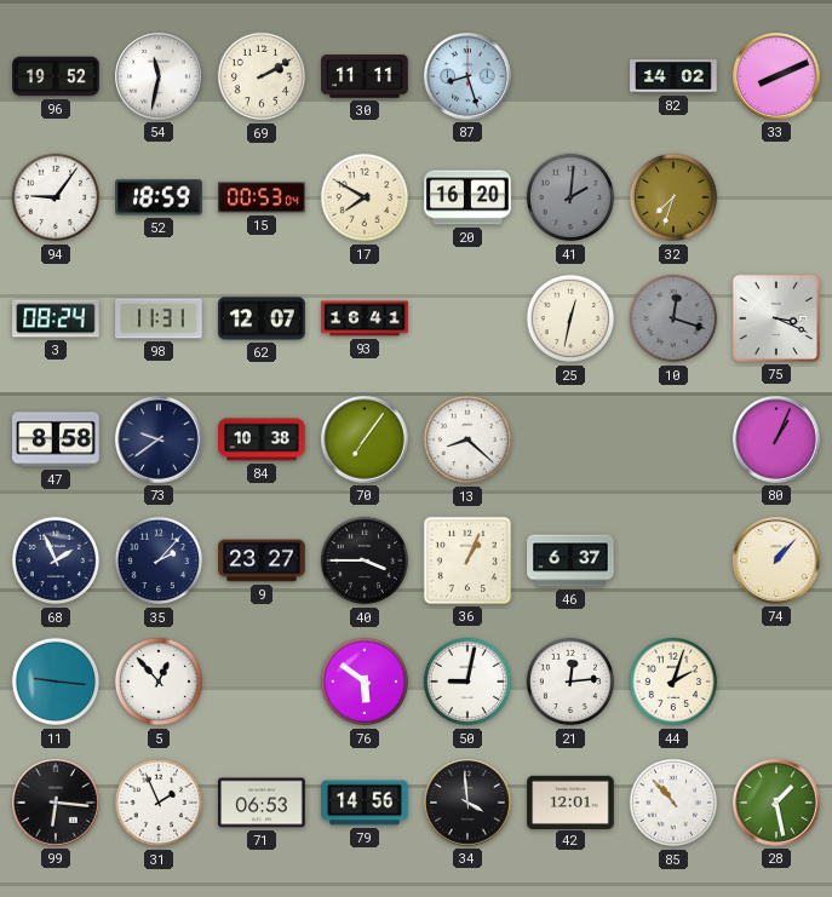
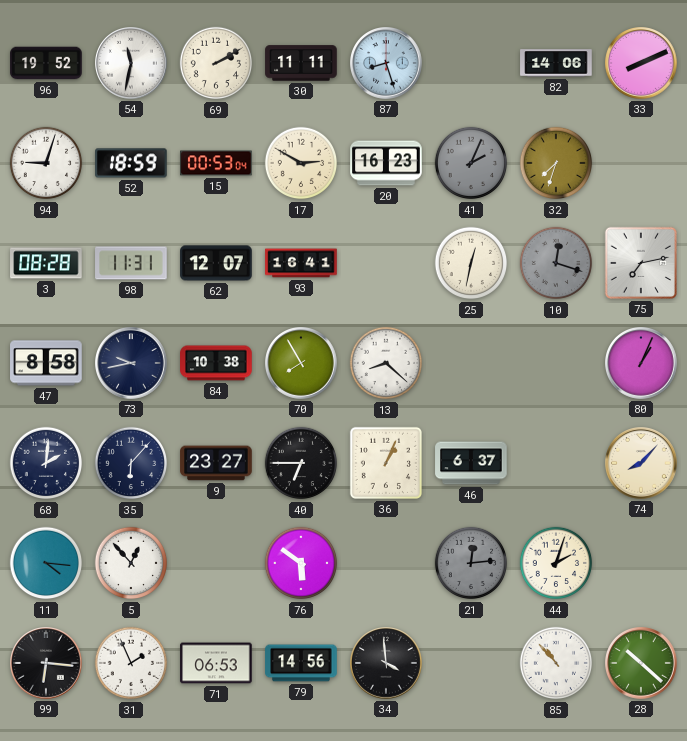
82: 14:02 -> 14:06 (556, 63)
94: 9:06 -> 9:03 (46, 163)
17: 7:50 -> 2:50 (301, 163)
20: 16:20 -> 16:23 (386, 163)
41: 2:01 -> 2:04 (471, 163)
3: 08:24 -> 08:28 (46, 263)
75: 3:19 -> 7:13 (641, 263)
73: 9:39 -> 9:43 (132, 364)
70: 7:06 -> 7:55 (302, 364)
68: 1:56 -> 2:01 (46, 463)
35: 2:07 -> 6:07 (131, 463)
40: 3:45 -> 6:45 (301, 463)
74: 1:07 -> 8:07 (642, 464)
11: 9:16 -> 4:16 (46, 563)
50: 9:02 -> none (467, 682)
21 dial: white -> grey (471, 563)
42: 12:01 -> none (570, 801)
28: 1:28 -> 10:22 (642, 664)
